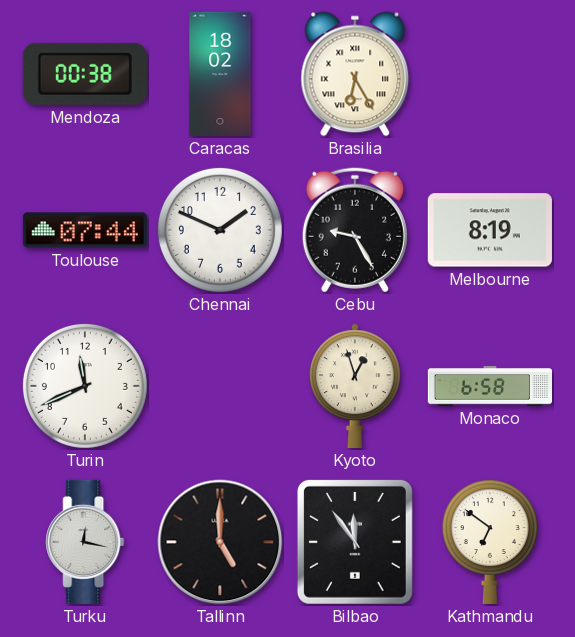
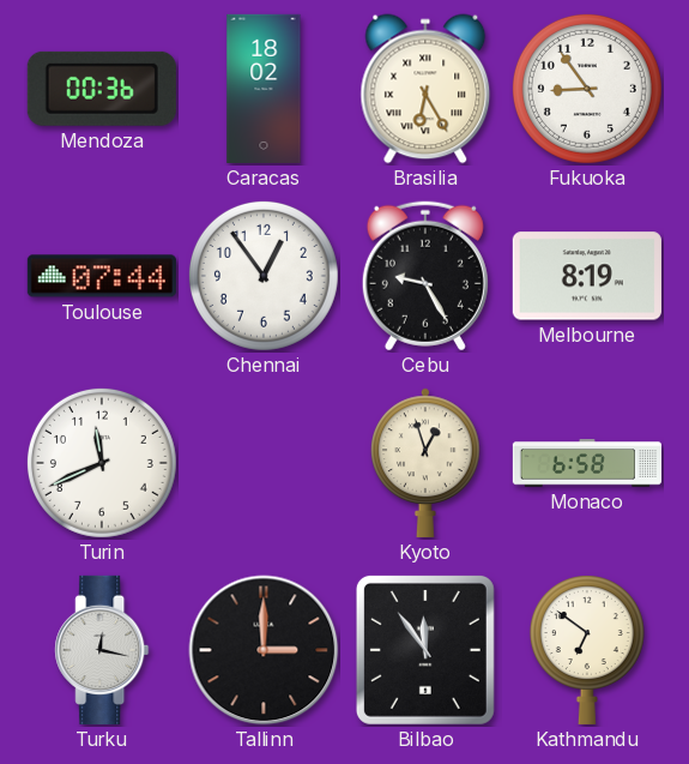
Mendoza: 00:38 -> 00:36 (102, 89)
Fukuoka: none -> 8:54 (587, 89)
Chennai: 1:49 -> 12:54 (264, 276)
Tallinn: 5:00 -> 3:00 (264, 650)
